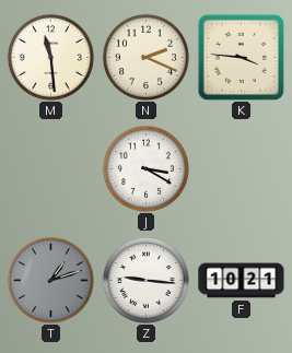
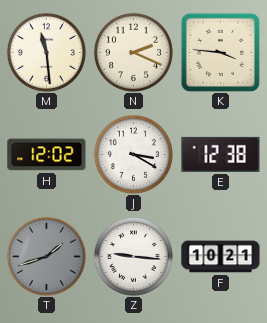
H: none -> 12:02 (47, 155)
E: none -> 12:38 (221, 154)
T: 1:12 -> 1:42 (46, 256)
